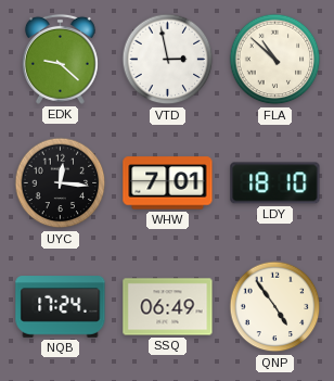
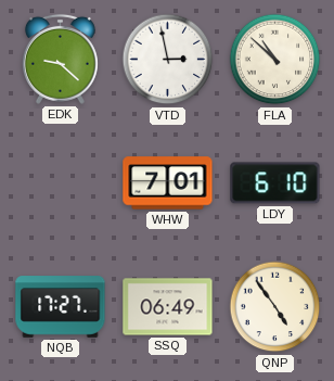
UYC: 12:16 -> none (61, 183)
LDY: 18:10 -> 6:10 (275, 183)
NQB: 17:24 -> 17:27 (61, 307)
